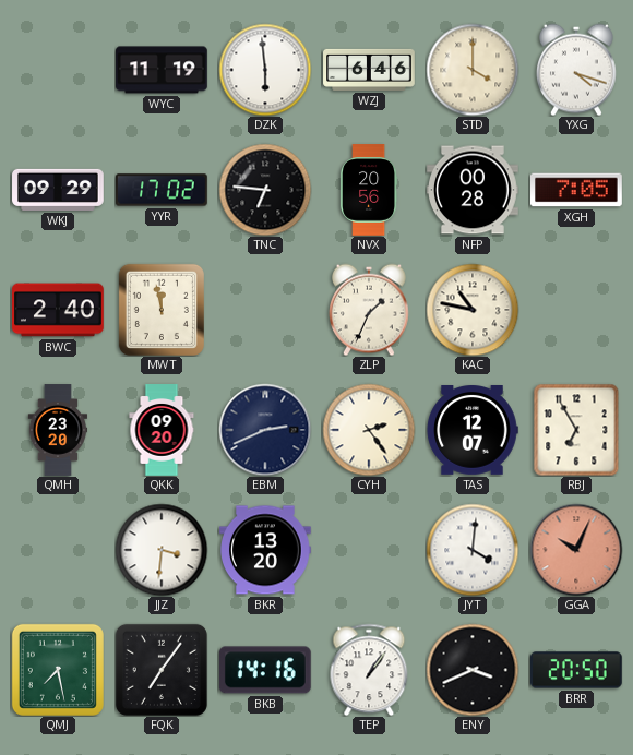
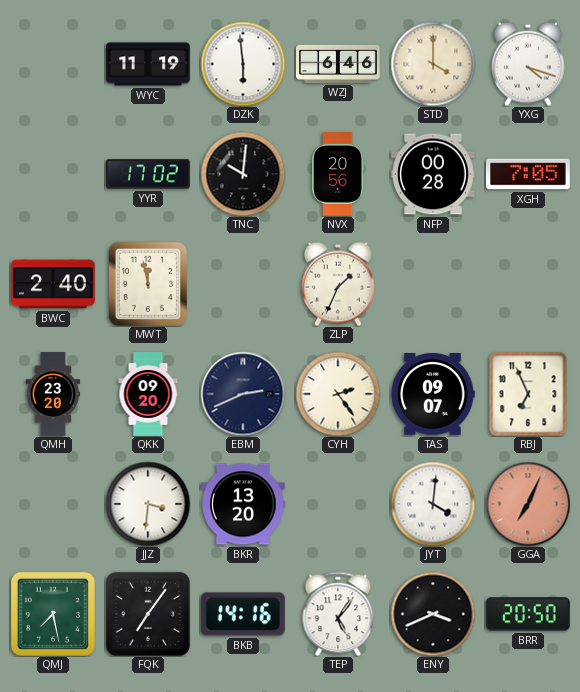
WKJ: 09:29 -> none (58, 190)
TNC: 6:46 -> 10:01 (243, 174)
KAC: 10:47 -> none (473, 310)
TAS: 12:07 -> 09:07 (433, 394)
RBJ: 6:55 -> 6:56 (528, 394)
GGA: 10:04 -> 7:04 (528, 504)
TEP: 1:06 -> 5:06 (338, 614)
